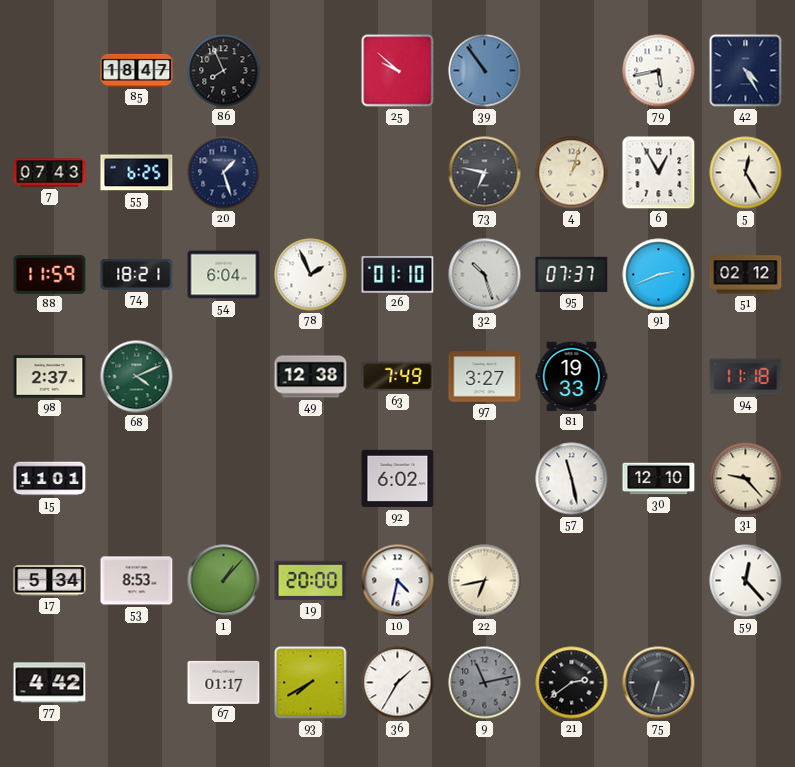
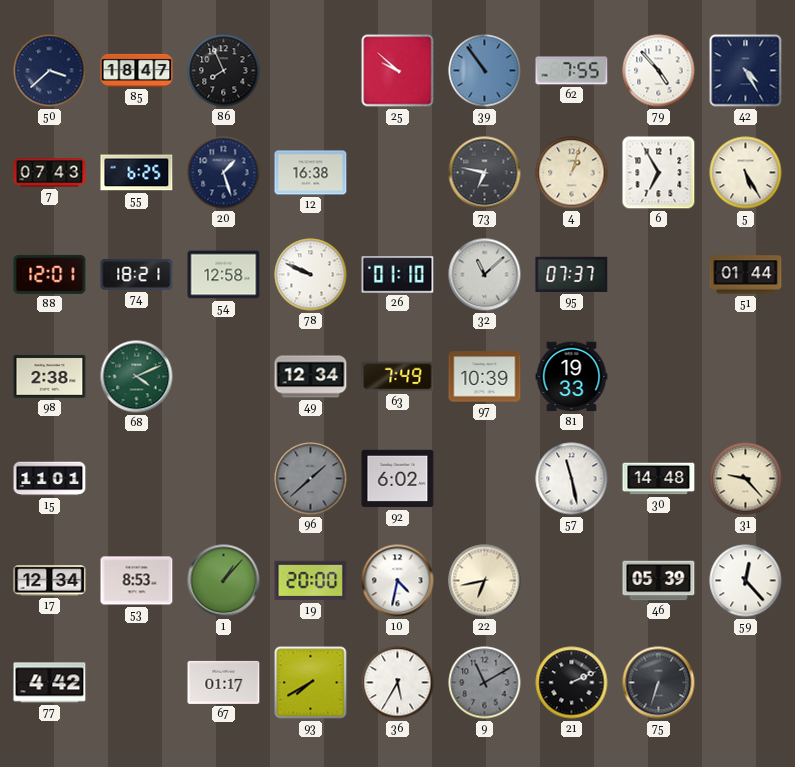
50: none -> 3:38 (50, 71)
62: none -> 7:55 (572, 71)
79: 5:43 -> 4:53 (659, 71)
12: none -> 16:38 (311, 173)
6: 12:55 -> 6:55 (659, 173)
5: 12:25 -> 5:25 (746, 173)
88: 11:59 -> 12:01 (50, 274)
54: 6:04 -> 12:58 (224, 275)
78: 1:56 -> 9:49 (311, 275)
32: 10:27 -> 11:08 (485, 275)
91: 2:41 -> none (659, 275)
51: 02:12 -> 01:44 (746, 275)
98: 2:37 -> 2:38 (50, 376)
49: 12:38 -> 12:34 (311, 377)
97: 3:27 -> 10:39 (485, 377)
94: 11:18 -> none (746, 377)
96: none -> 1:38 (311, 479)
30: 12:10 -> 14:48 (659, 479)
17: 5:34 -> 12:34 (50, 581)
46: none -> 05:39 (659, 581)
36: 1:35 -> 5:35 (398, 683)
9: 11:13 -> 11:10 (485, 683)
21: 2:39 -> 2:11 (572, 683)
